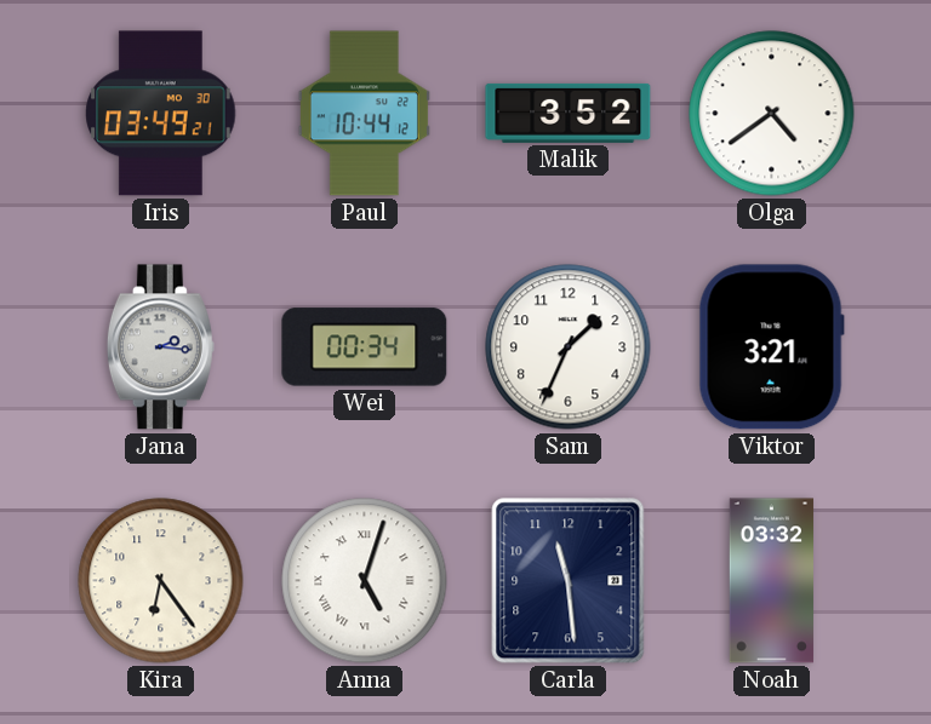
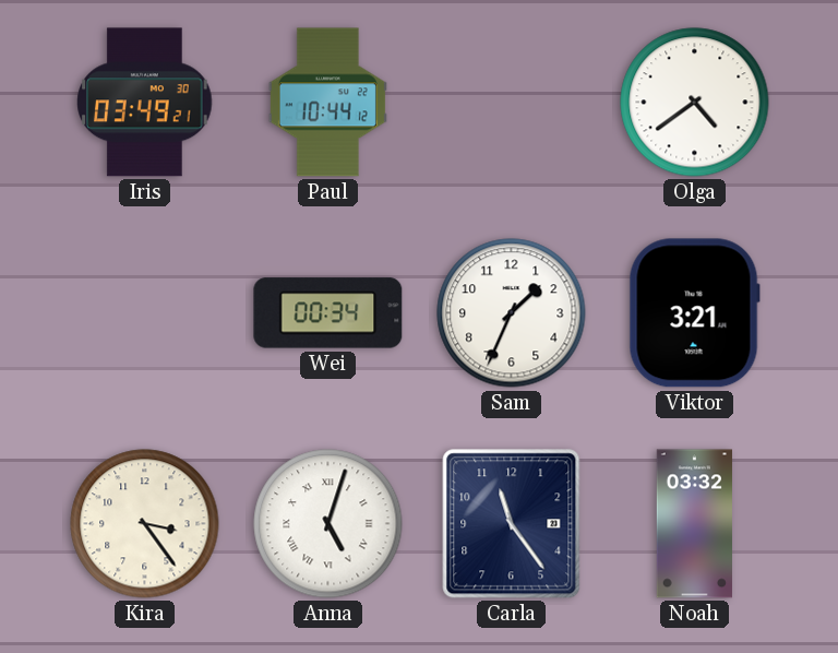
Malik: 3:52 -> none (569, 113)
Jana: 2:16 -> none (160, 347)
Kira: 6:24 -> 3:24 (145, 524)
Carla: 11:29 -> 11:24 (512, 524)
